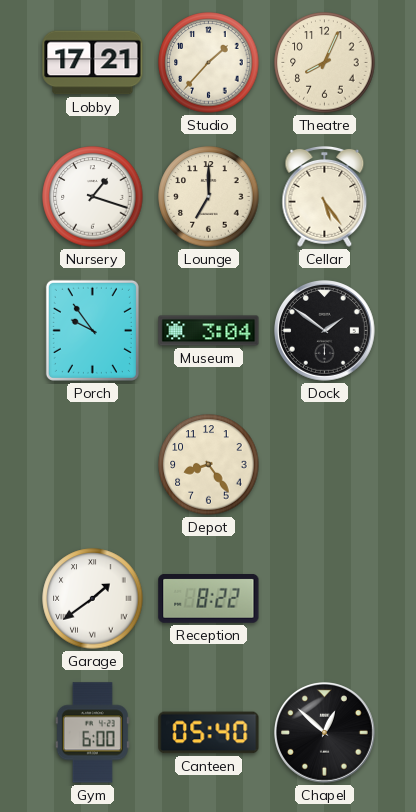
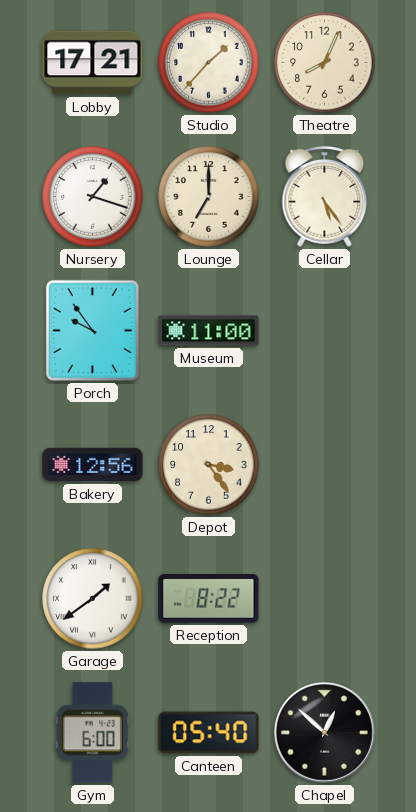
Museum: 3:04 -> 11:00 (209, 331)
Dock: 1:51 -> none (325, 331)
Bakery: none -> 12:56 (93, 465)
Depot: 8:24 -> 3:24 (209, 465)
